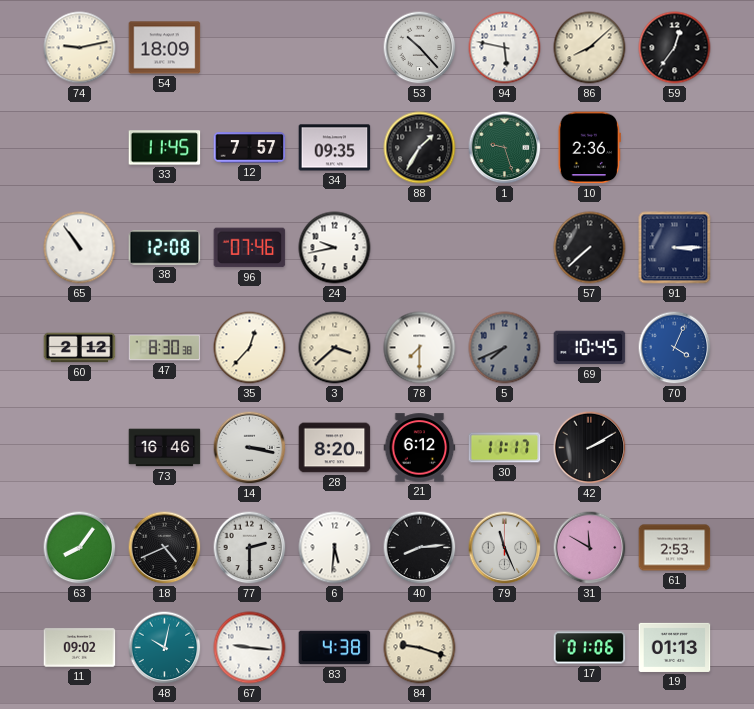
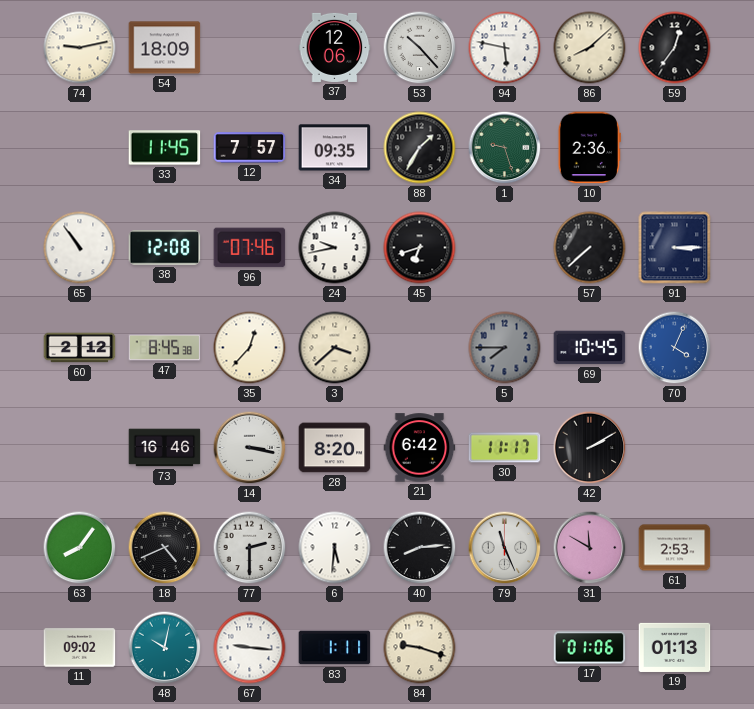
37: none -> 12:06 (335, 47)
45: none -> 6:42 (420, 248)
47: 8:30 -> 8:45 (165, 348)
78: 7:30 -> none (420, 348)
5: 7:41 -> 7:45 (505, 348)
21: 6:12 -> 6:42 (420, 448)
83: 4:38 -> 1:11 (335, 648)
